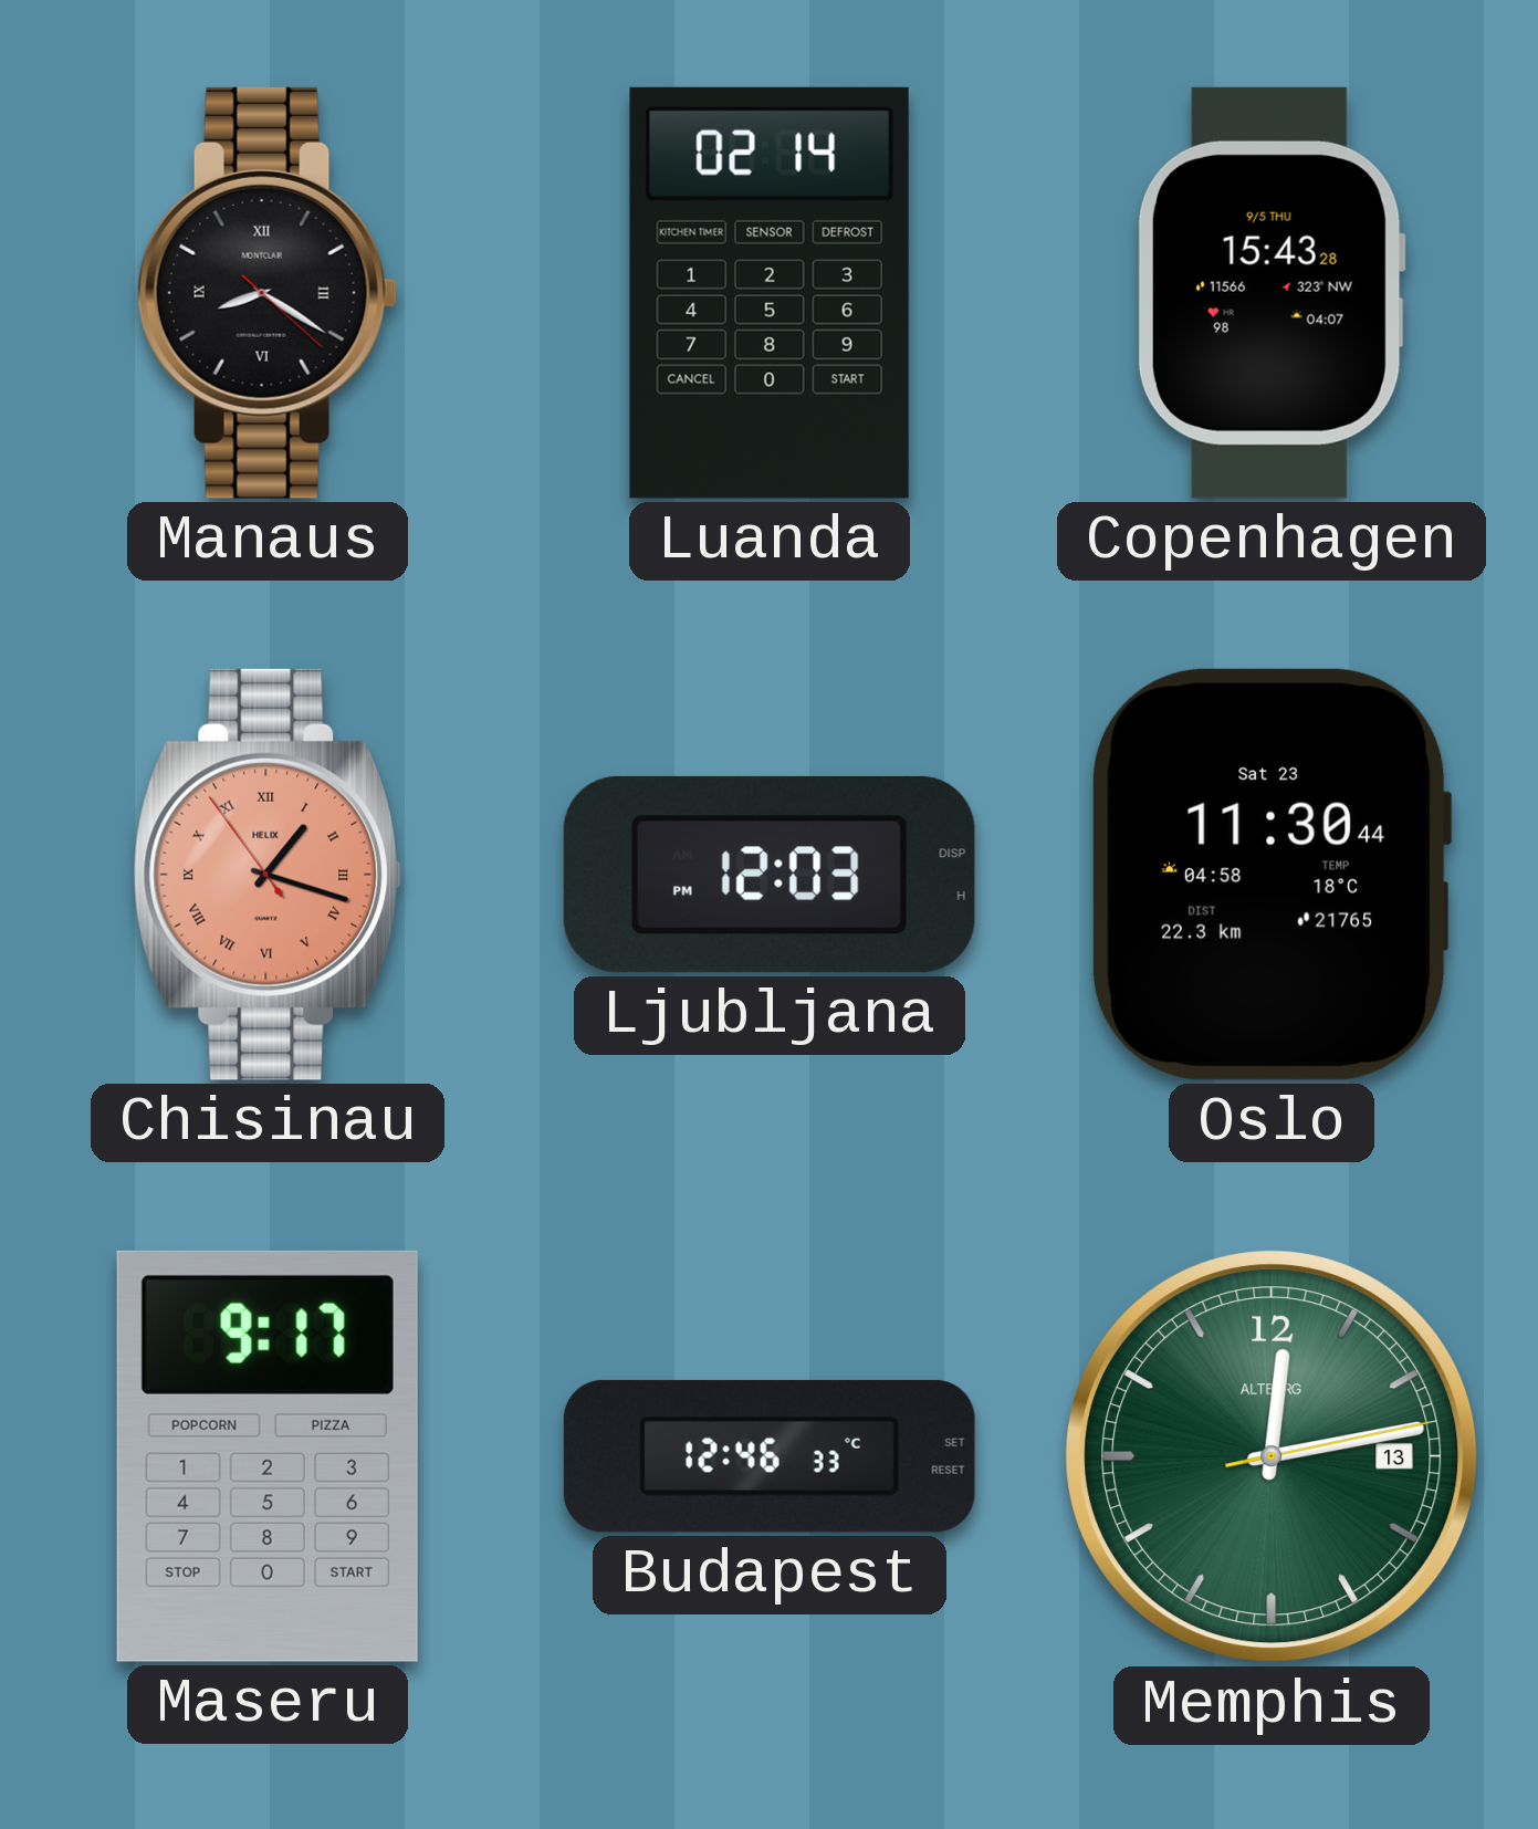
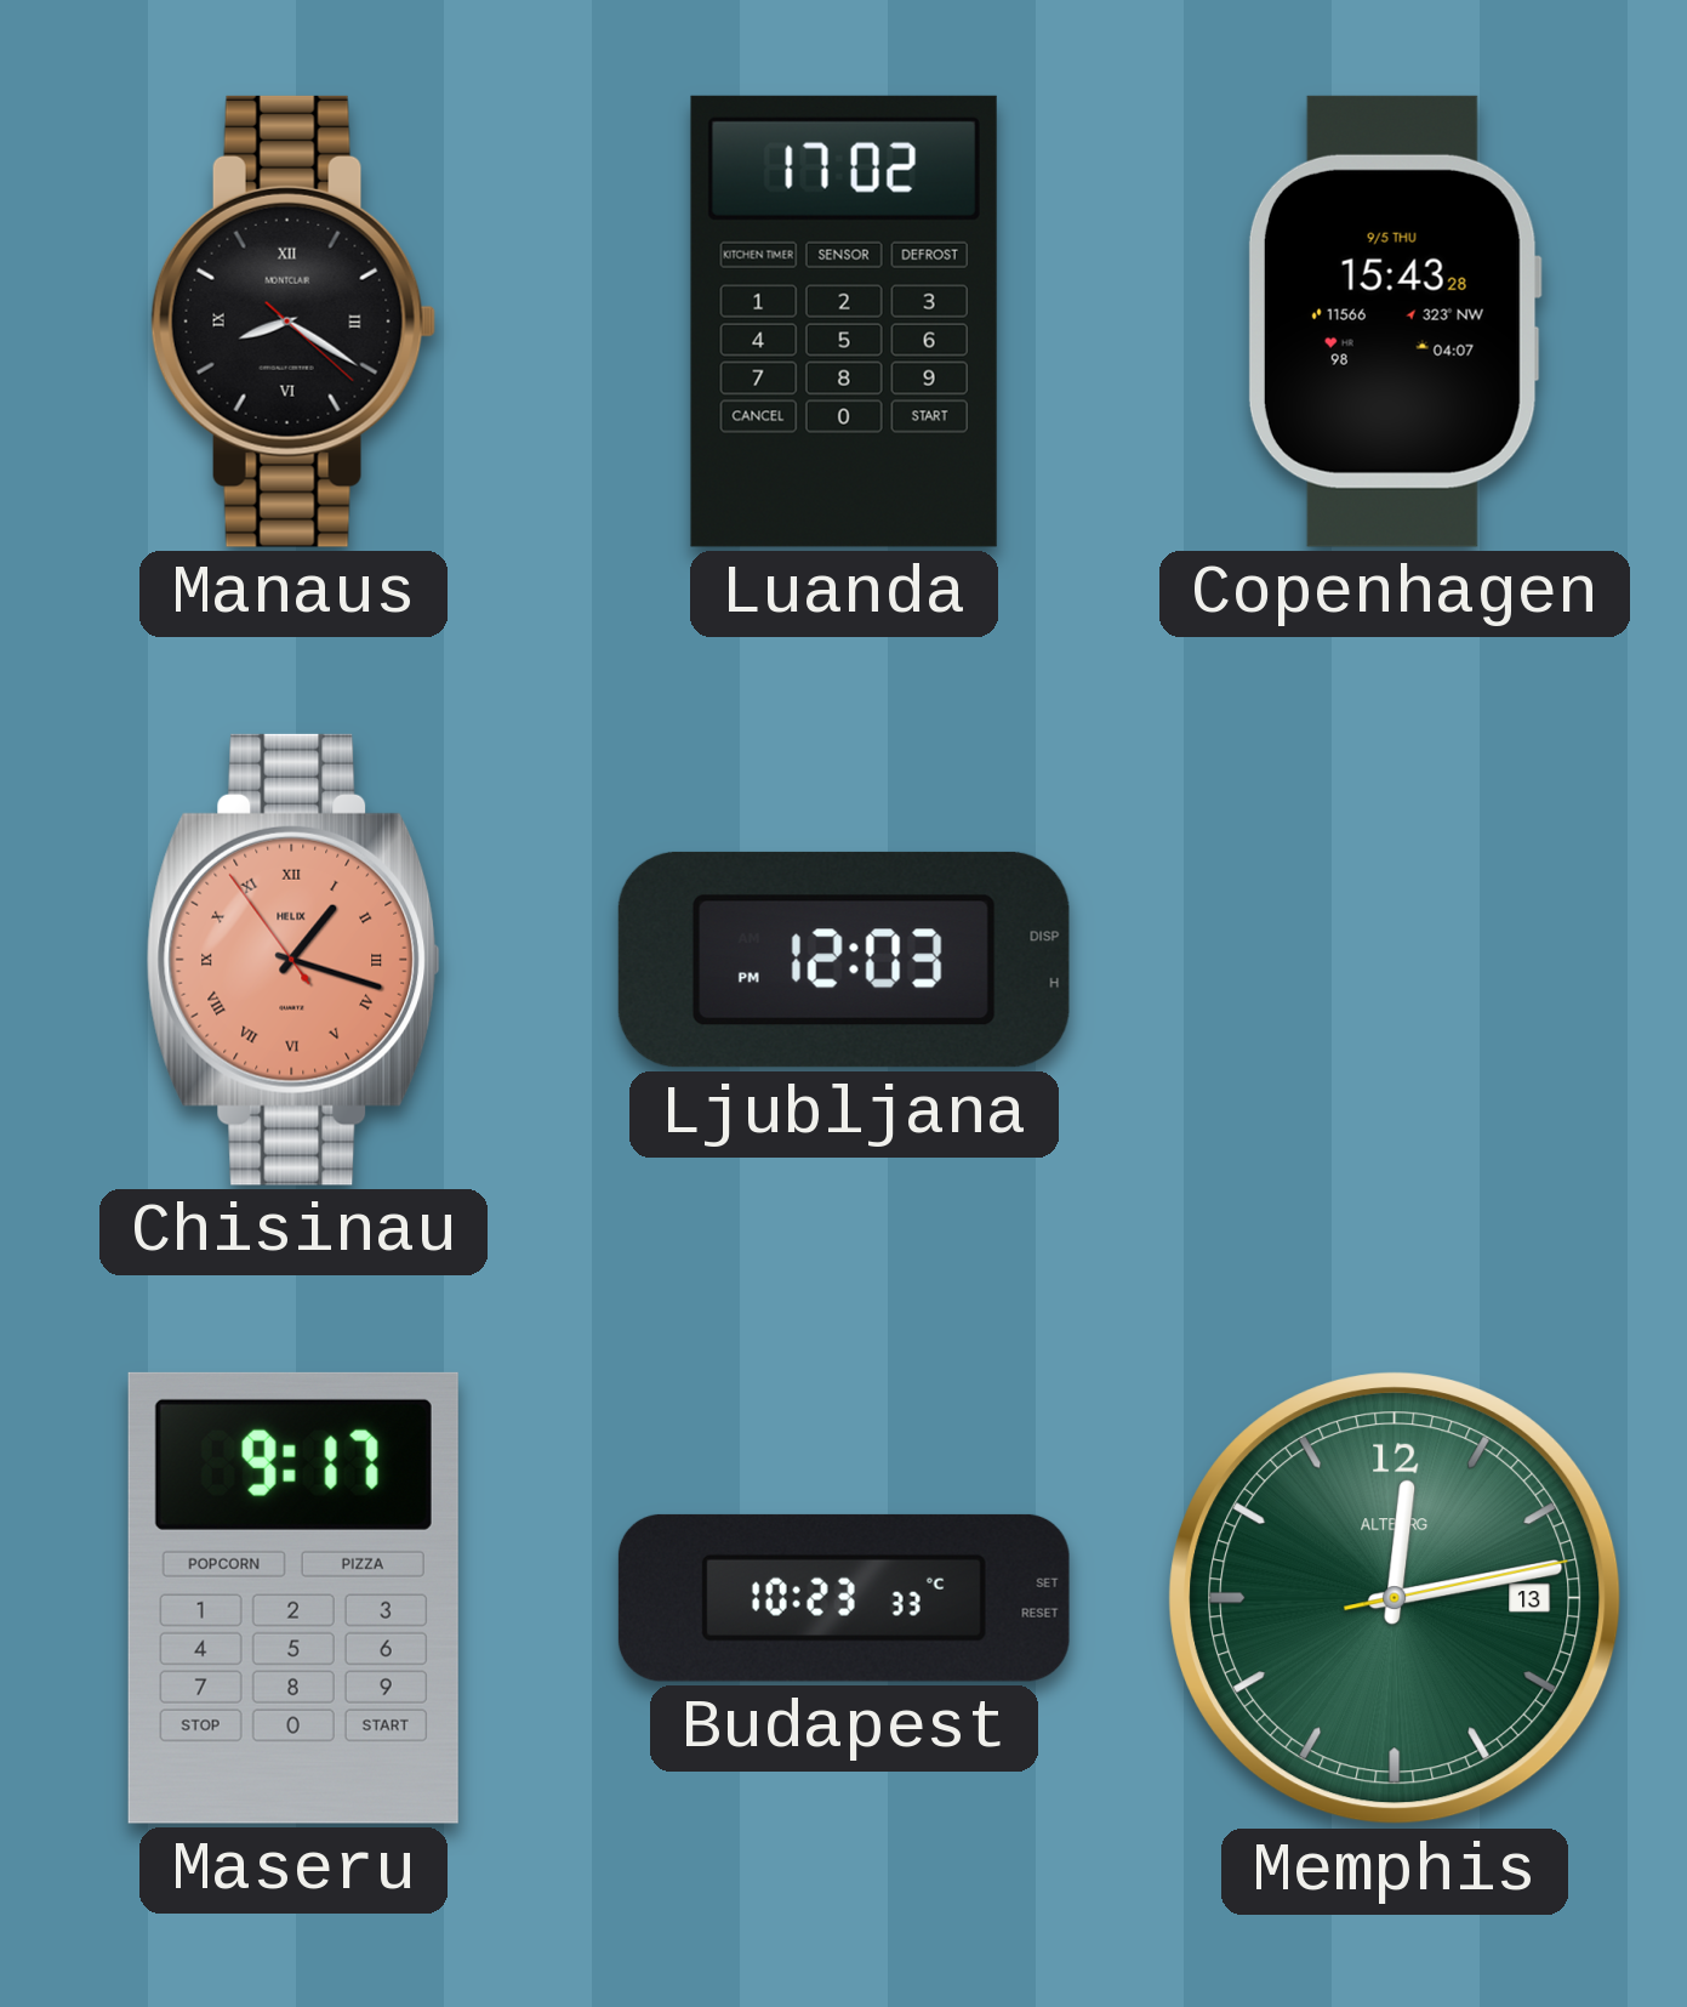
Luanda: 02:14 -> 17:02 (844, 322)
Oslo: 11:30 -> none (1270, 875)
Budapest: 12:46 -> 10:23 (844, 1598)
